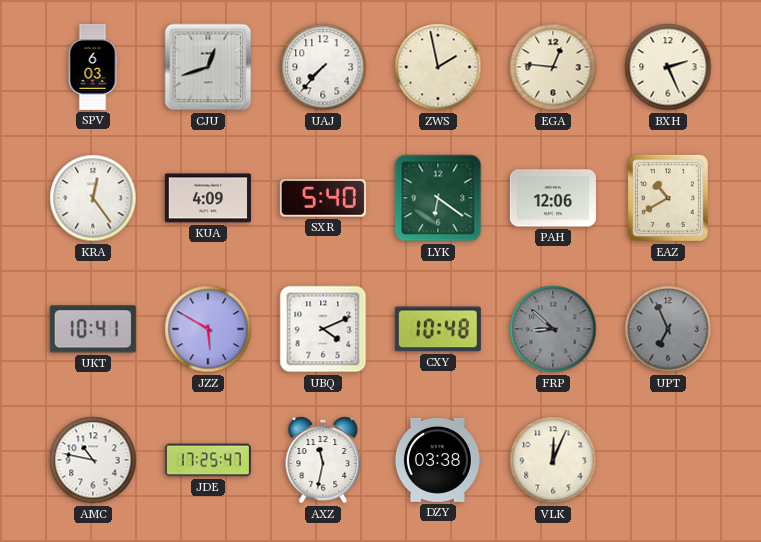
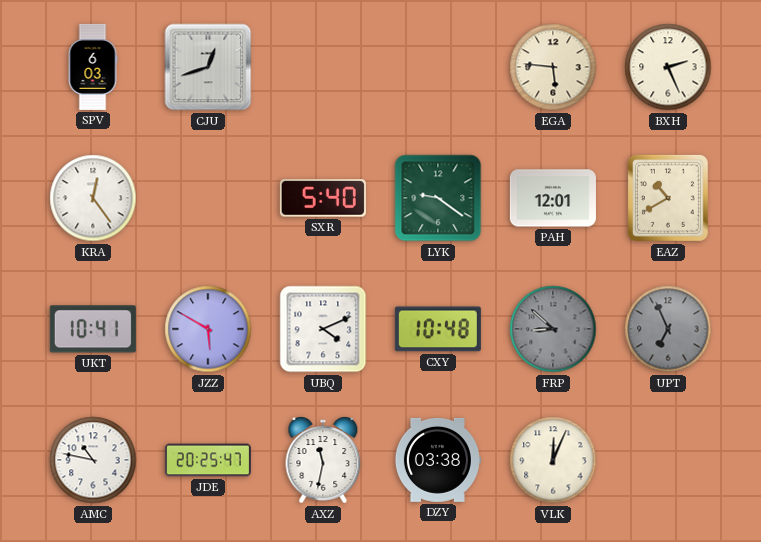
UAJ: 7:37 -> none (323, 67)
ZWS: 1:58 -> none (438, 67)
EGA: 12:46 -> 5:46 (553, 67)
KUA: 4:09 -> none (208, 198)
LYK: 6:21 -> 9:21 (438, 198)
PAH: 12:06 -> 12:01 (553, 198)
JDE: 17:25 -> 20:25 (208, 460)
